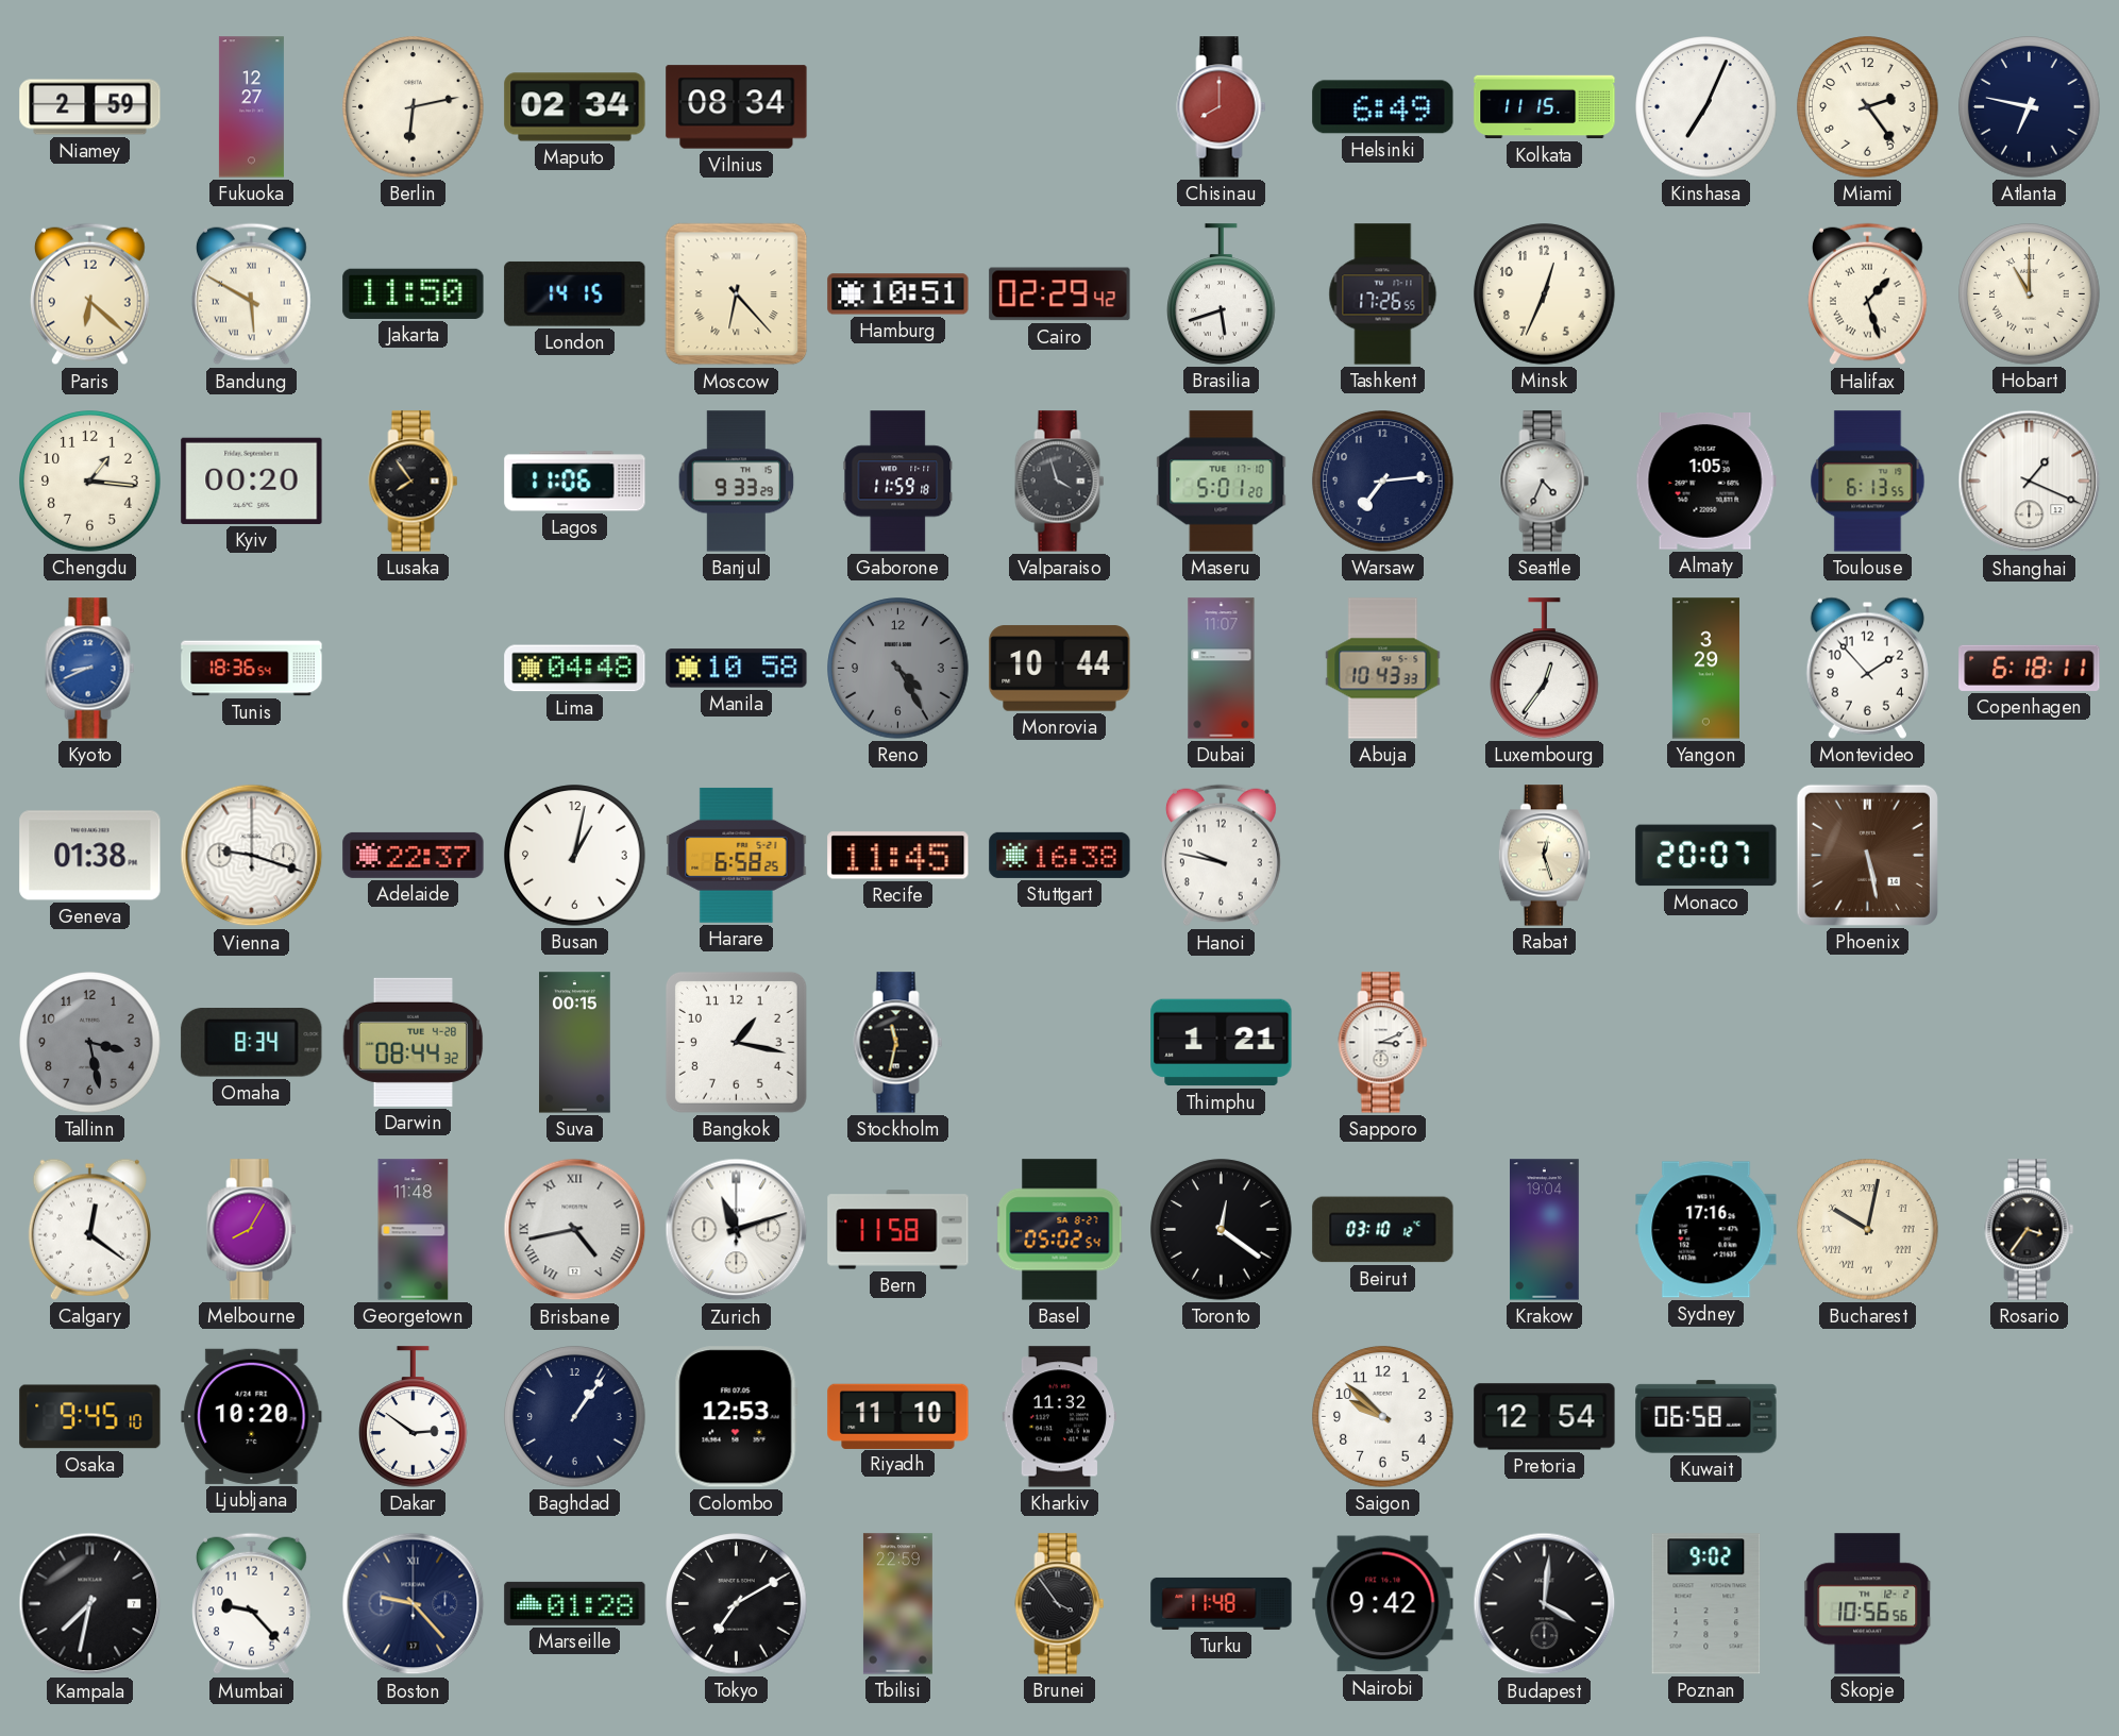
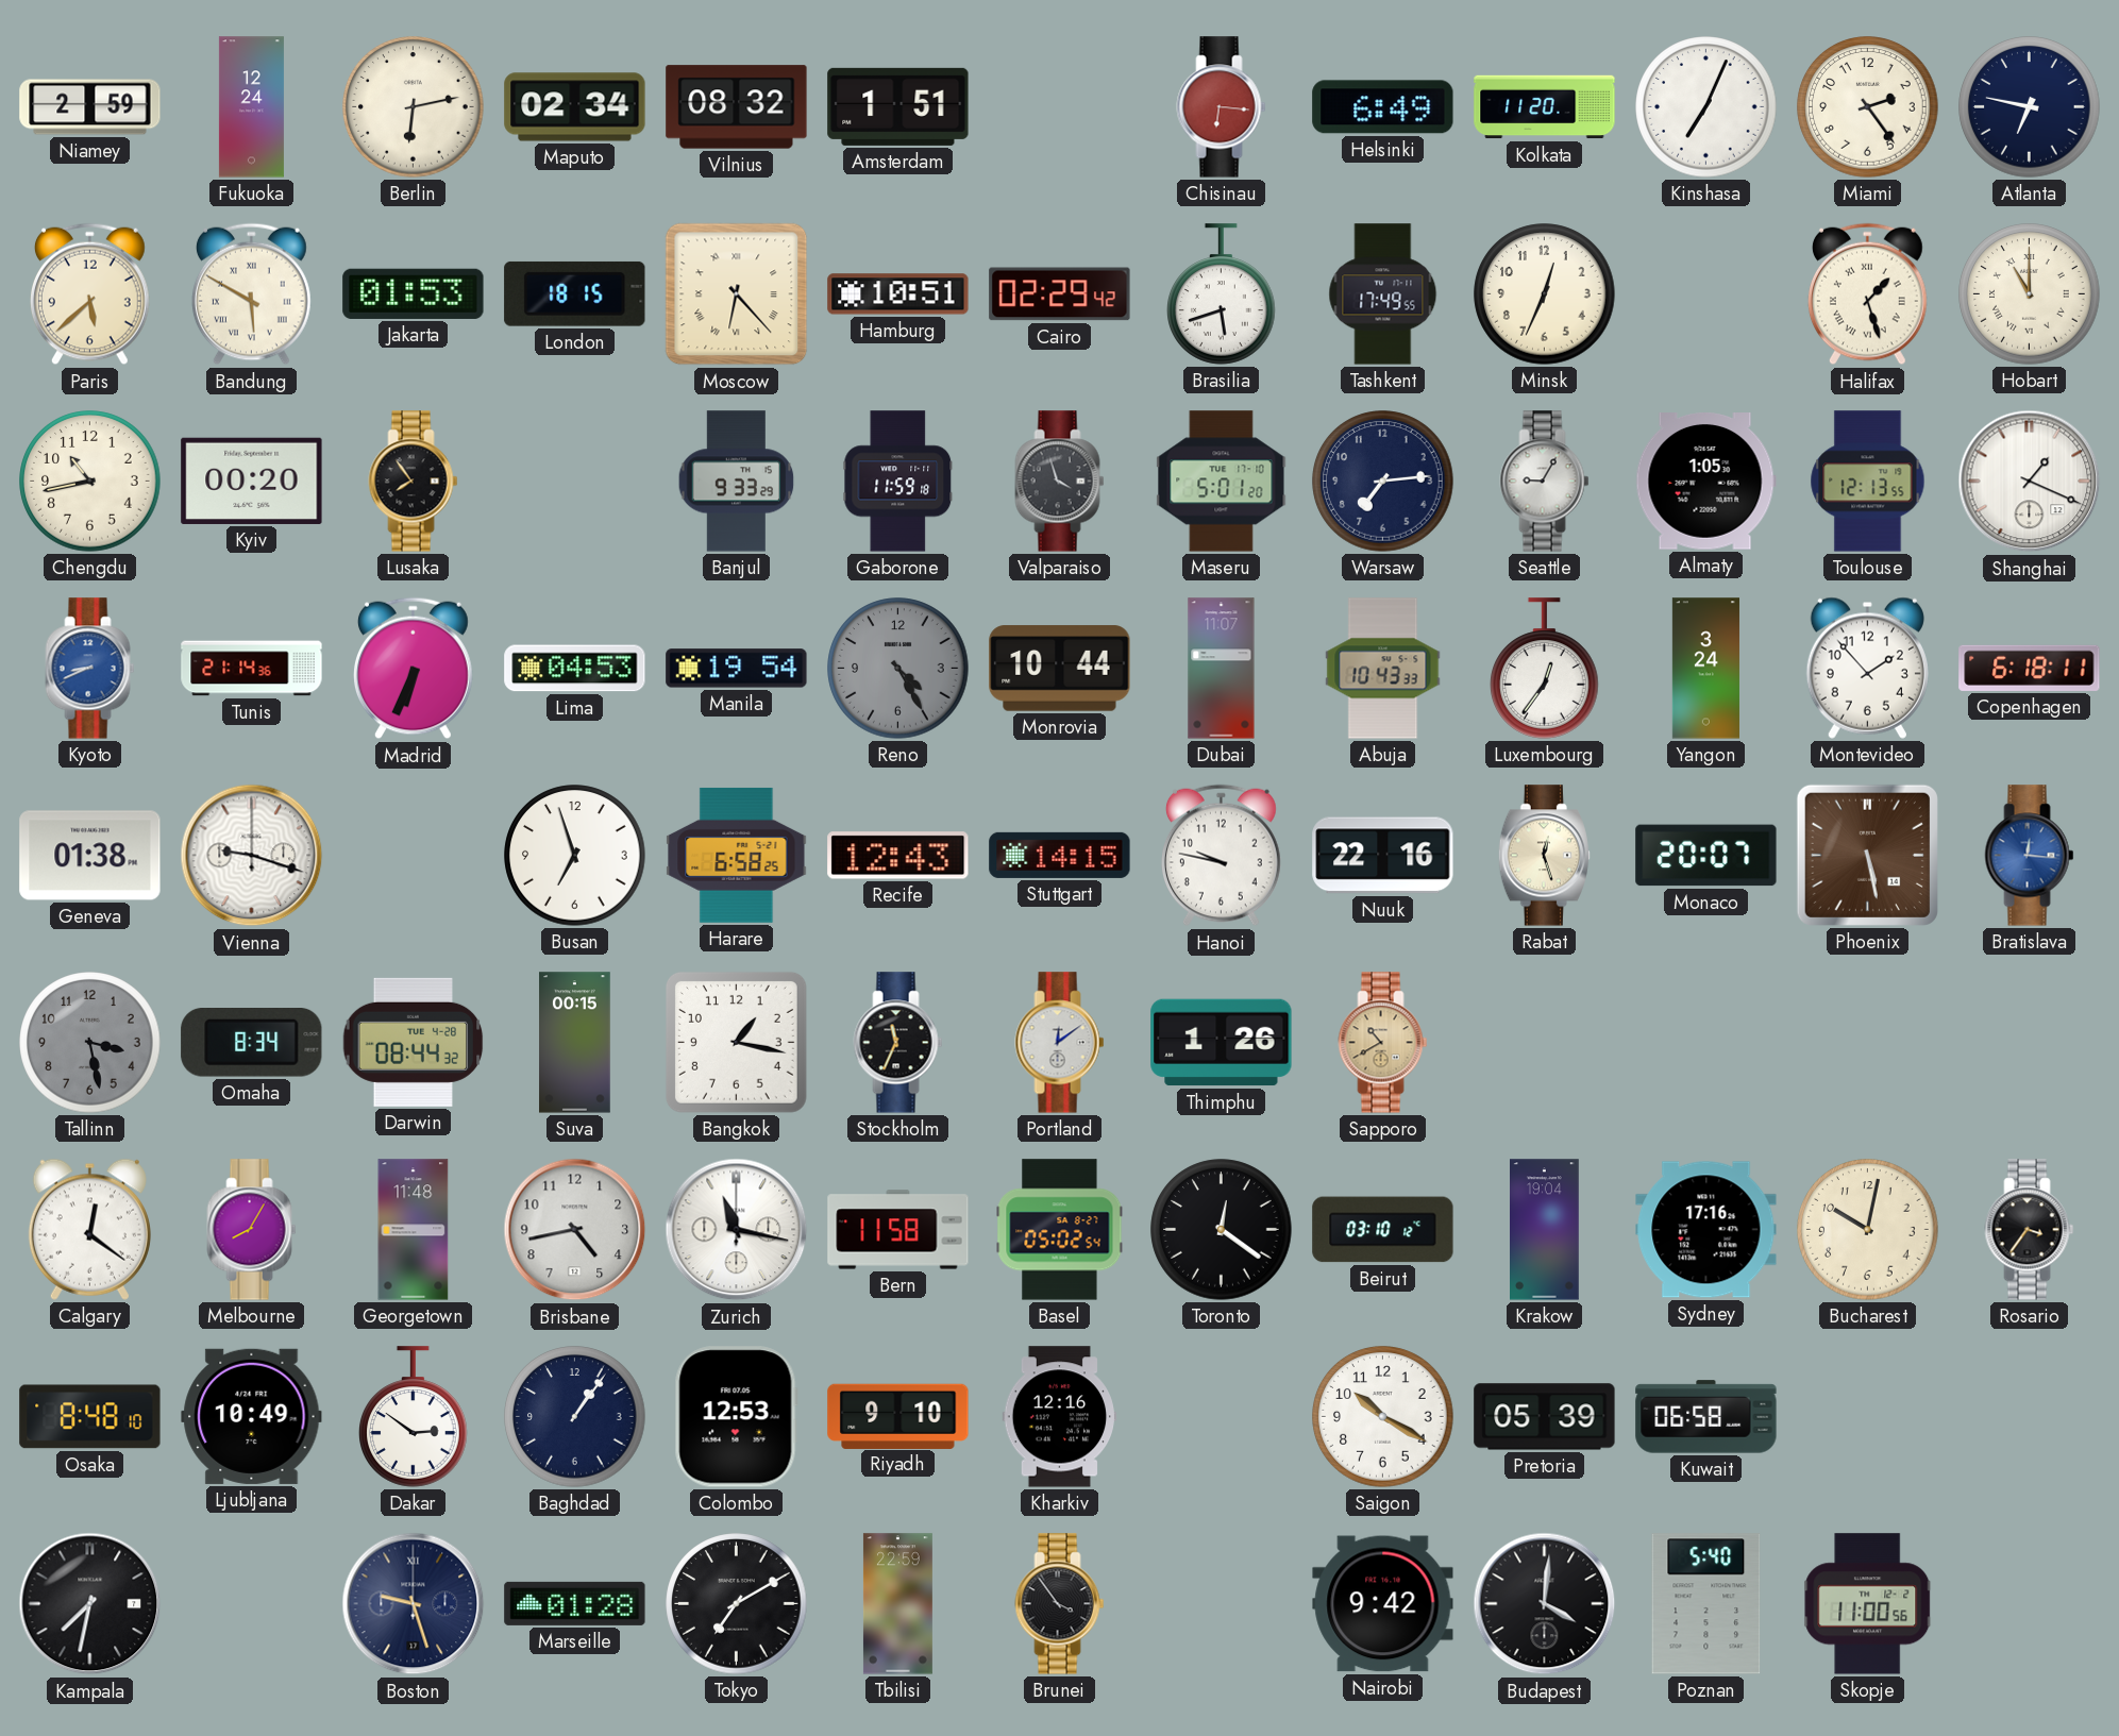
Fukuoka: 12:27 -> 12:24 (251, 107)
Vilnius: 08:34 -> 08:32 (737, 107)
Amsterdam: none -> 1:51 (898, 106)
Chisinau: 8:00 -> 6:16 (1222, 107)
Kolkata: 11:15 -> 11:20 (1545, 107)
Paris: 6:22 -> 5:38 (89, 294)
Jakarta: 11:50 -> 01:53 (414, 293)
London: 14:15 -> 18:15 (575, 293)
Tashkent: 17:26 -> 17:49 (1383, 294)
Chengdu: 1:16 -> 10:43 (90, 482)
Lagos: 11:06 -> none (575, 482)
Seattle: 4:34 -> 9:05 (1545, 482)
Toulouse: 6:13 -> 12:13 (1868, 482)
Tunis: 18:36 -> 21:14 (252, 669)
Madrid: none -> 6:34 (413, 669)
Lima: 04:48 -> 04:53 (575, 669)
Manila: 10:58 -> 19:54 (737, 669)
Yangon: 3:29 -> 3:24 (1705, 669)
Adelaide: 22:37 -> none (414, 855)
Busan: 1:02 -> 6:57 (575, 856)
Recife: 11:45 -> 12:43 (898, 856)
Stuttgart: 16:38 -> 14:15 (1060, 855)
Nuuk: none -> 22:16 (1383, 856)
Bratislava: none -> 12:16 (2030, 856)
Stockholm: 11:32 -> 11:34 (898, 1043)
Portland: none -> 12:09 (1060, 1043)
Thimphu: 1:21 -> 1:26 (1222, 1043)
Sapporo: 3:11 -> 10:40 (1383, 1043)
Sapporo dial: white -> champagne (1383, 1043)
Brisbane numerals: Roman -> Arabic (575, 1230)
Zurich: 11:12 -> 11:17 (737, 1230)
Bucharest numerals: Roman -> Arabic (1868, 1230)
Osaka: 9:45 -> 8:48 (90, 1417)
Ljubljana: 10:20 -> 10:49 (252, 1416)
Riyadh: 11:10 -> 9:10 (898, 1416)
Kharkiv: 11:32 -> 12:16 (1060, 1417)
Saigon: 9:52 -> 10:20 (1383, 1417)
Pretoria: 12:54 -> 05:39 (1545, 1417)
Mumbai: 9:23 -> none (251, 1604)
Boston: 9:23 -> 9:27 (414, 1604)
Turku: 11:48 -> none (1222, 1603)
Poznan: 9:02 -> 5:40 (1706, 1604)
Skopje: 10:56 -> 11:00 (1868, 1604)
